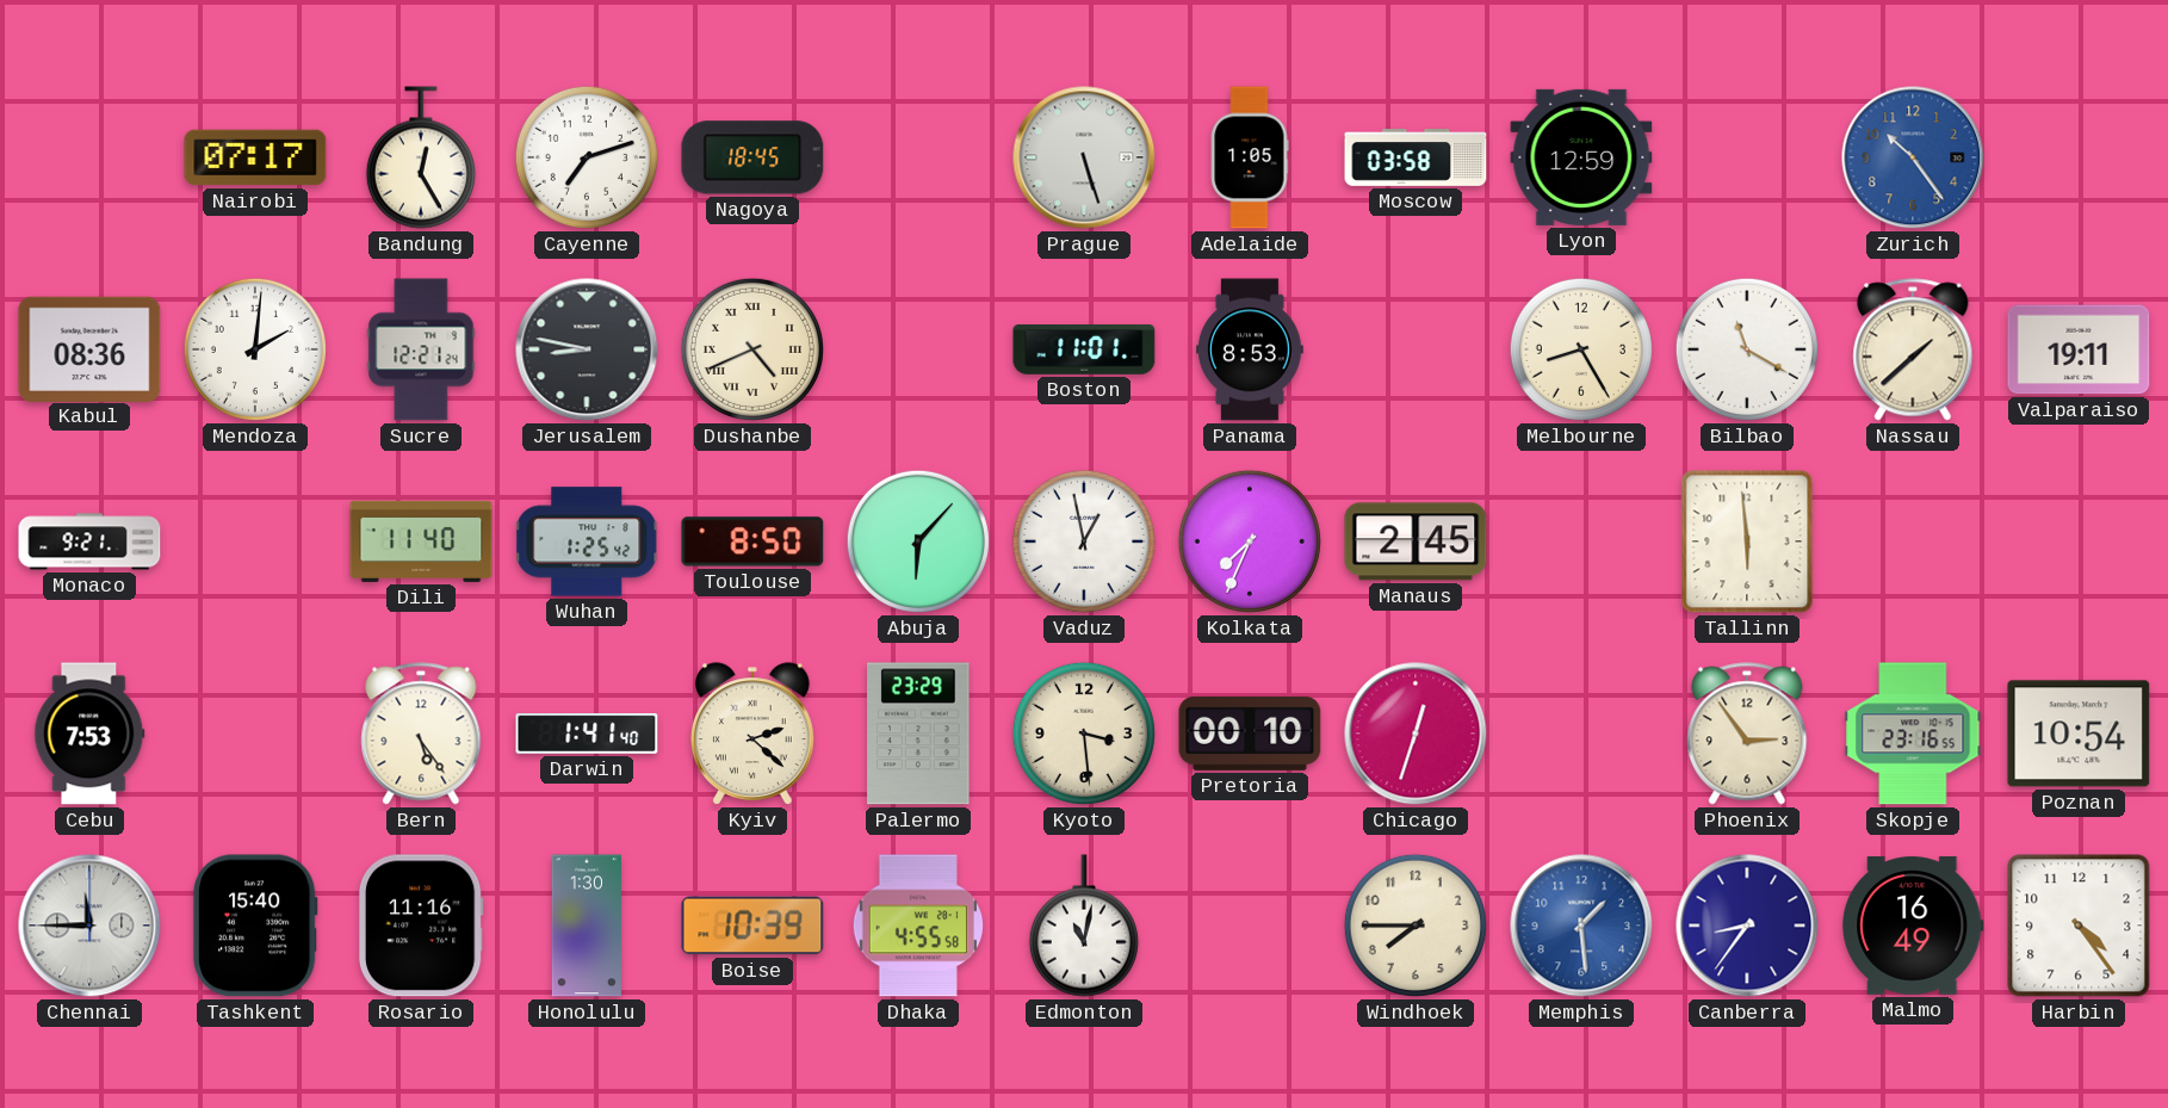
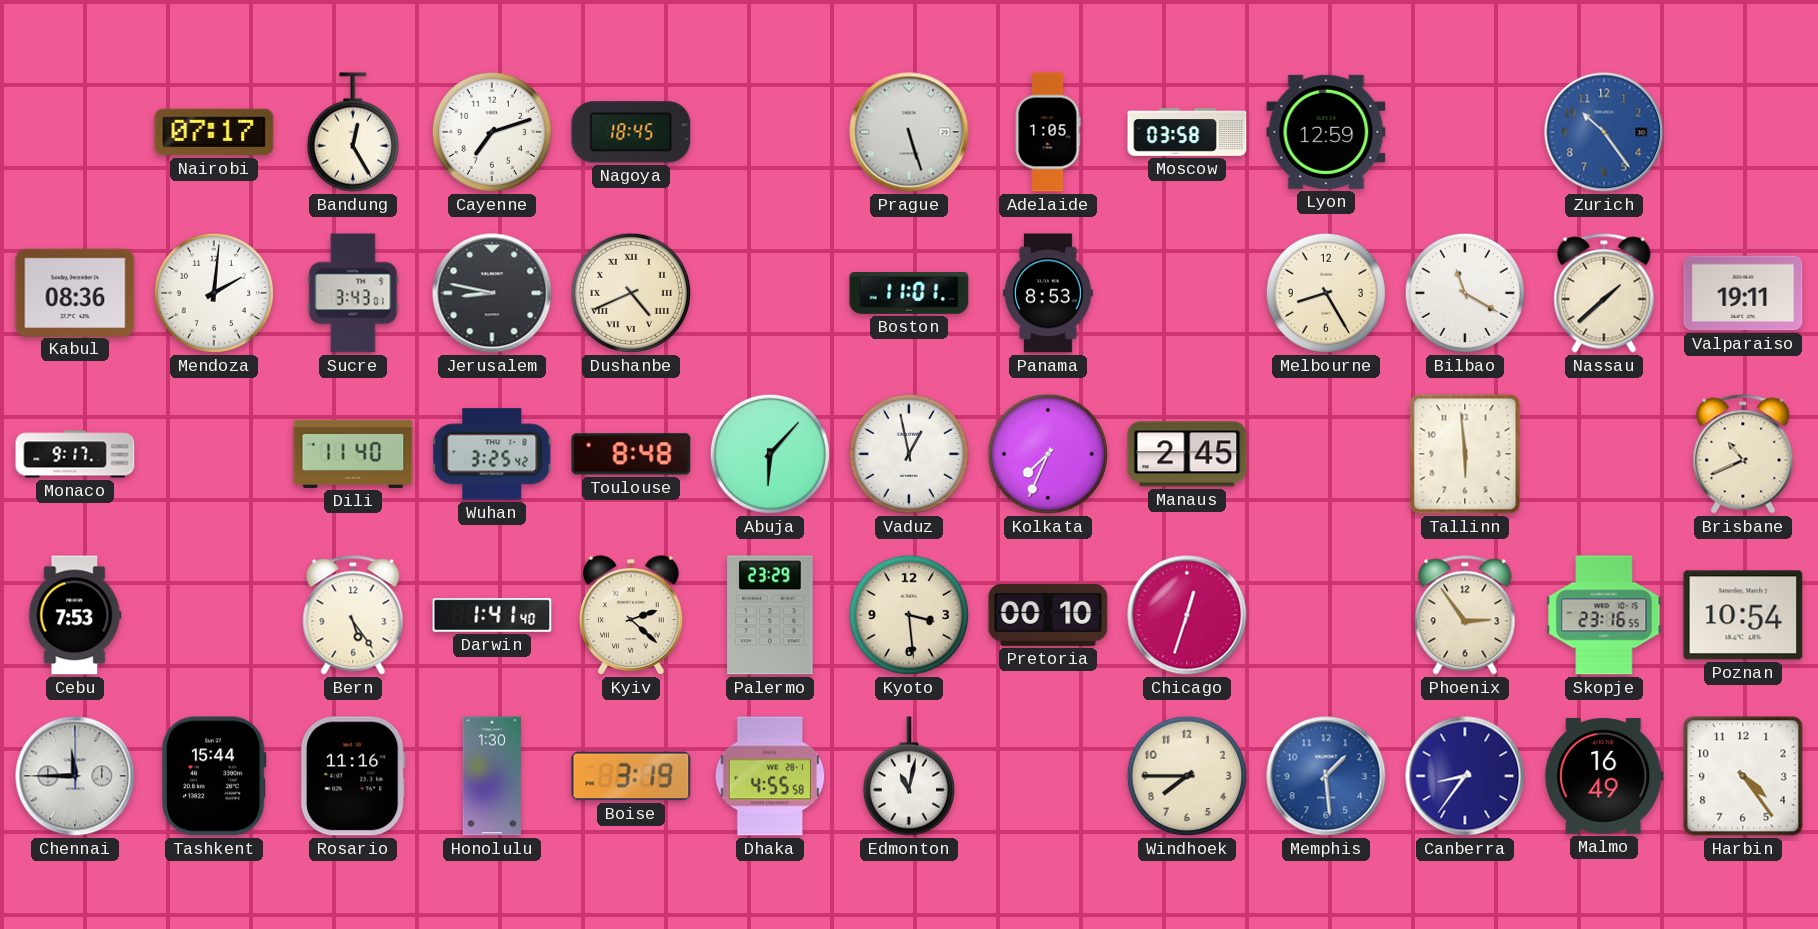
Sucre: 12:21 -> 3:43 (353, 293)
Monaco: 9:21 -> 9:17 (75, 454)
Wuhan: 1:25 -> 3:25 (492, 454)
Toulouse: 8:50 -> 8:48 (631, 454)
Brisbane: none -> 10:41 (1743, 454)
Tashkent: 15:40 -> 15:44 (214, 776)
Boise: 10:39 -> 3:19 (631, 776)
